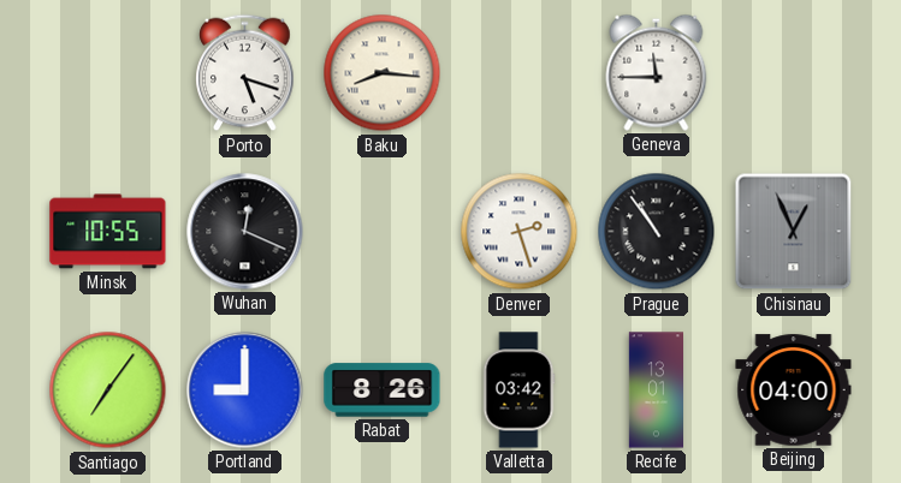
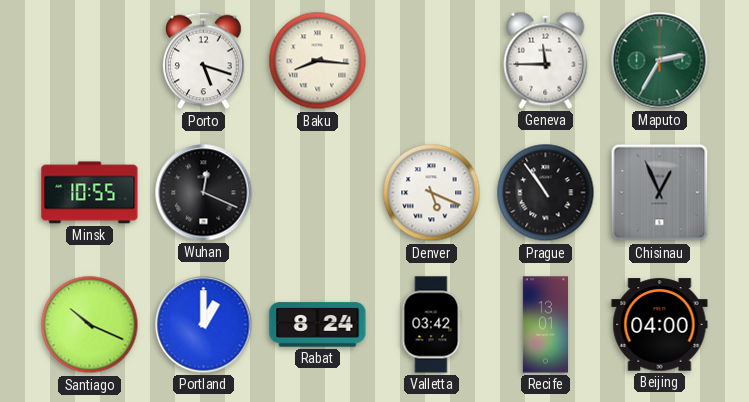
Maputo: none -> 2:35 (660, 61)
Denver: 2:27 -> 5:19 (432, 193)
Santiago: 7:06 -> 10:19 (90, 325)
Portland: 9:00 -> 1:00 (204, 325)
Rabat: 8:26 -> 8:24 (318, 325)
